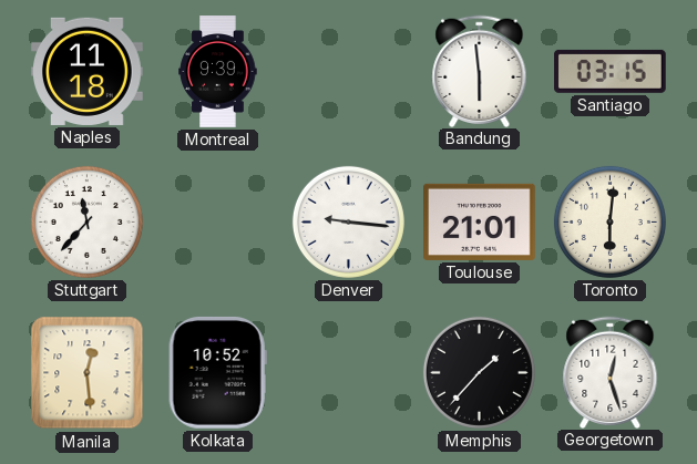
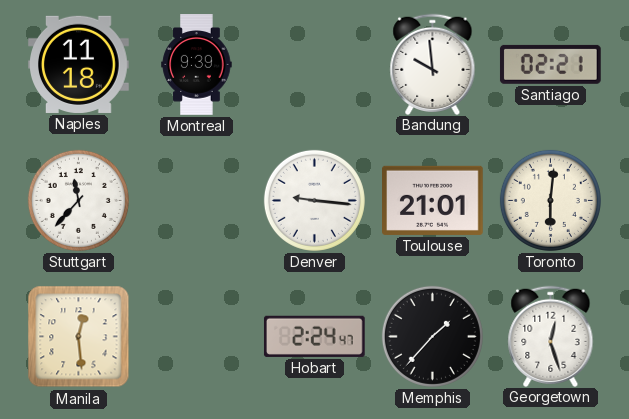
Bandung: 5:59 -> 9:59 (433, 64)
Santiago: 03:15 -> 02:21 (550, 64)
Kolkata: 10:52 -> none (217, 373)
Hobart: none -> 2:24 (314, 336)
